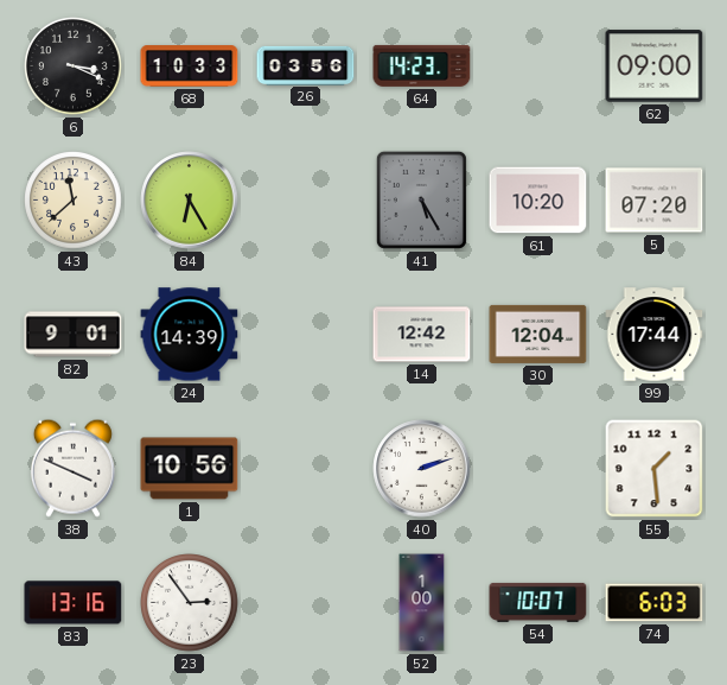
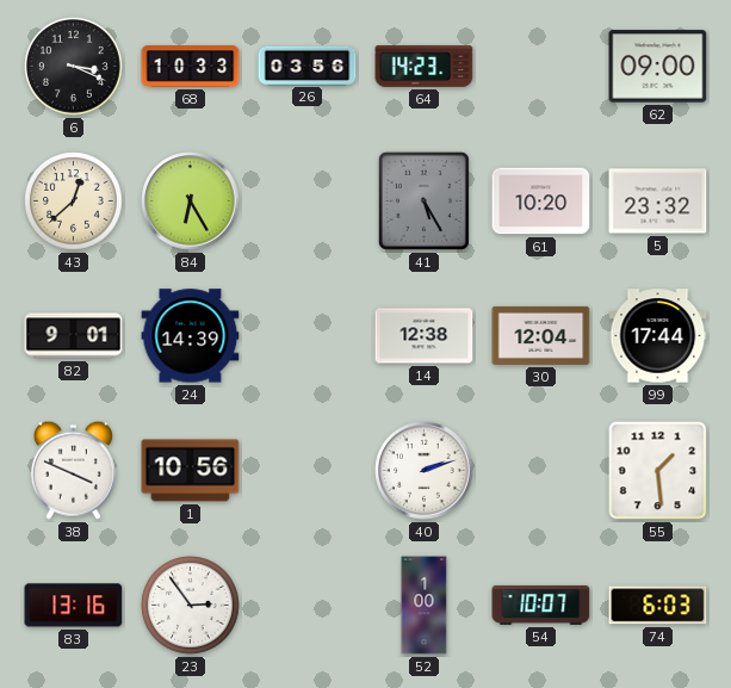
43: 11:38 -> 12:38 (74, 202)
5: 07:20 -> 23:32 (658, 202)
14: 12:42 -> 12:38 (425, 336)
